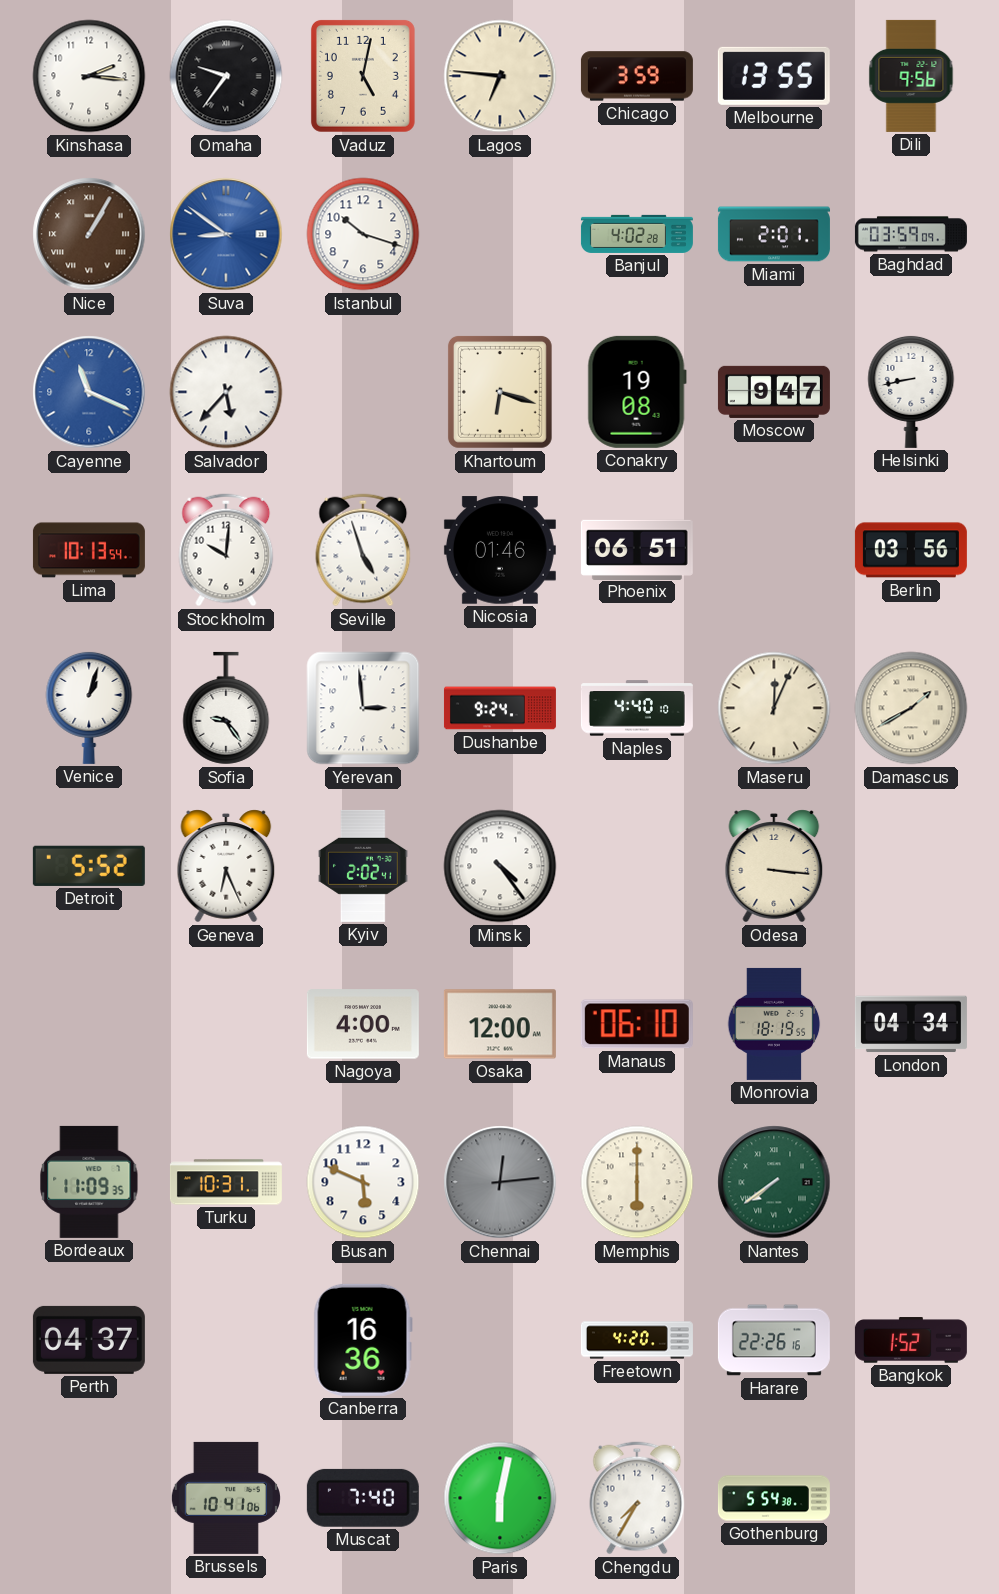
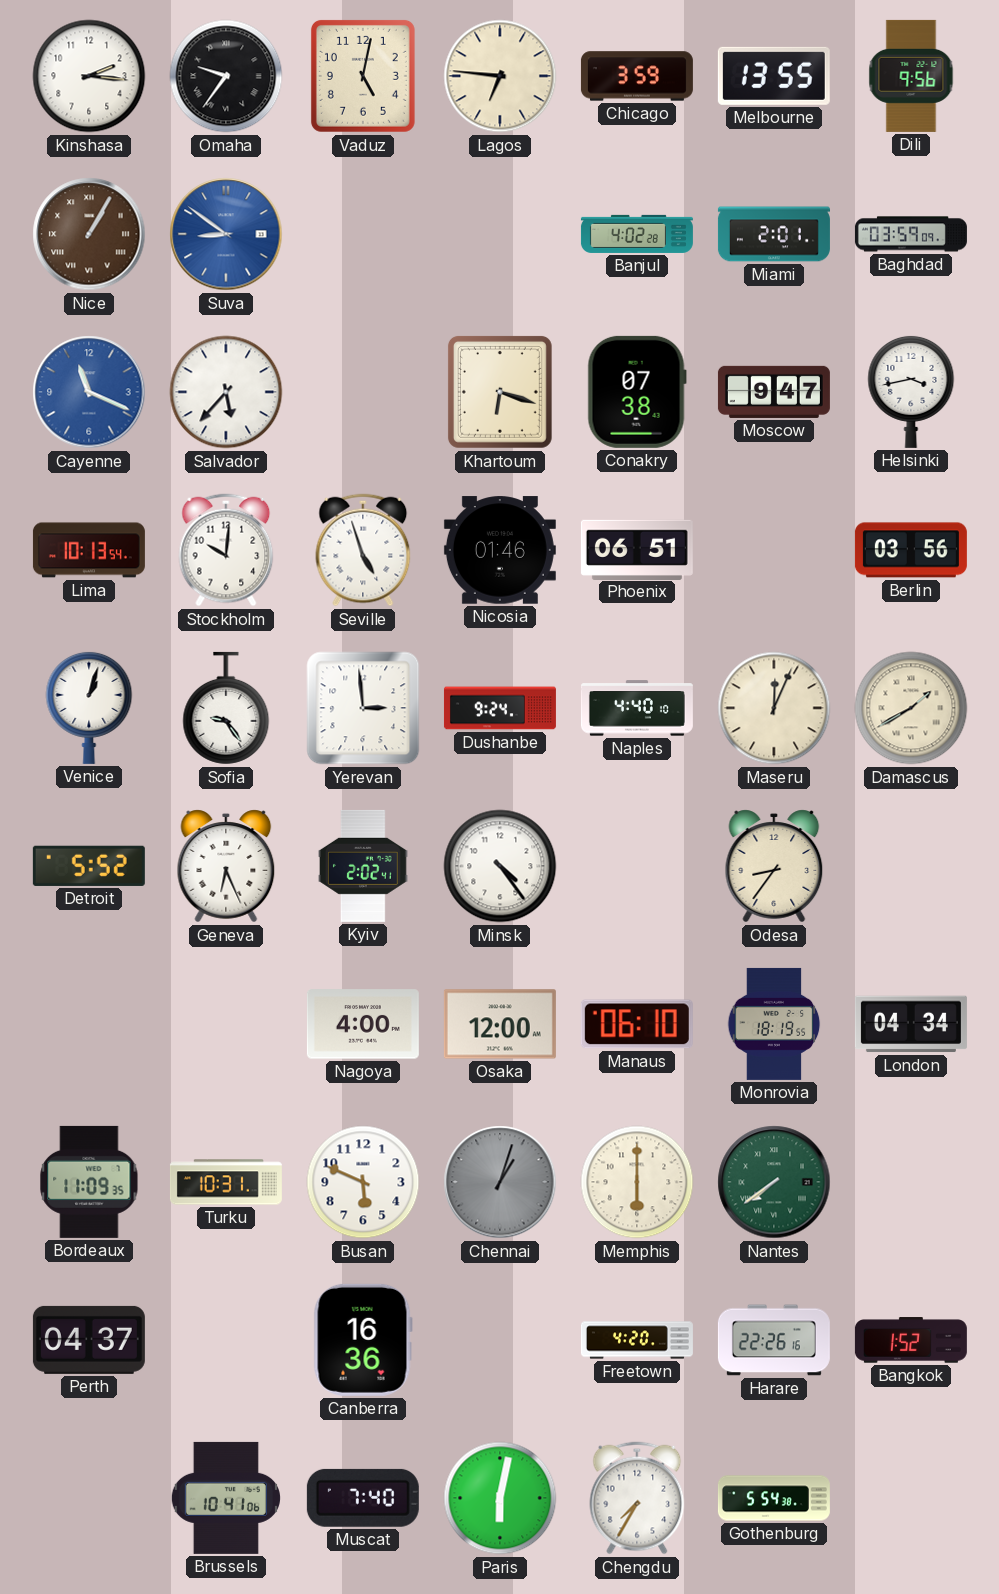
Istanbul: 10:18 -> none (363, 234)
Conakry: 19:08 -> 07:38 (637, 392)
Helsinki: 8:43 -> 3:43 (911, 391)
Odesa: 3:16 -> 8:36 (774, 866)
Chennai: 12:14 -> 1:03 (500, 1182)
